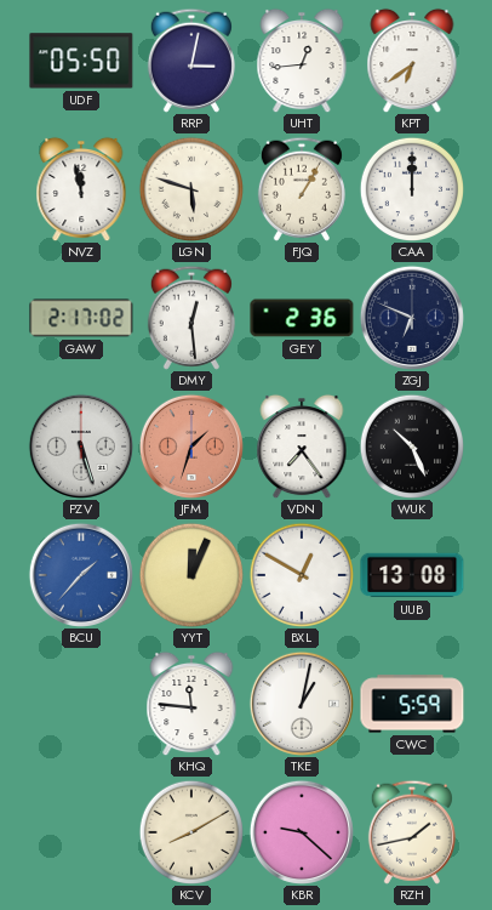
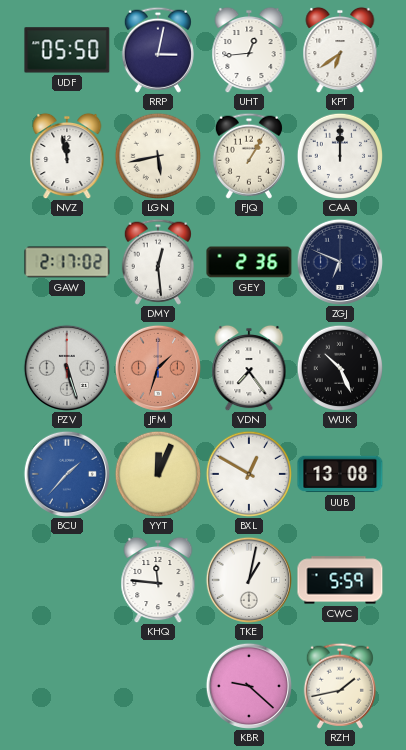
LGN: 5:48 -> 5:43 (157, 155)
KCV: 8:10 -> none (190, 831)
